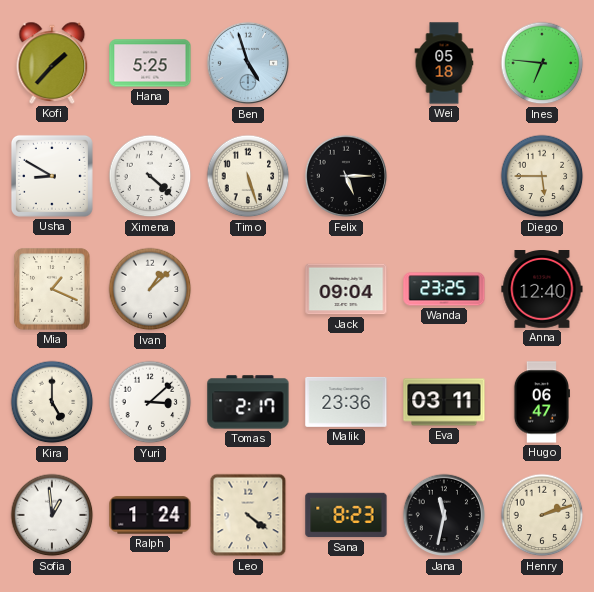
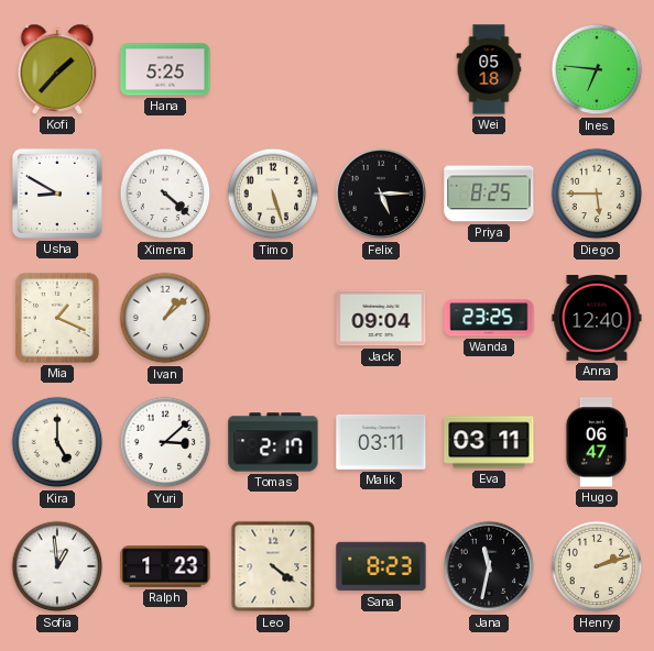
Ben: 4:57 -> none (248, 63)
Priya: none -> 8:25 (489, 194)
Malik: 23:36 -> 03:11 (381, 442)
Ralph: 1:24 -> 1:23 (165, 566)
